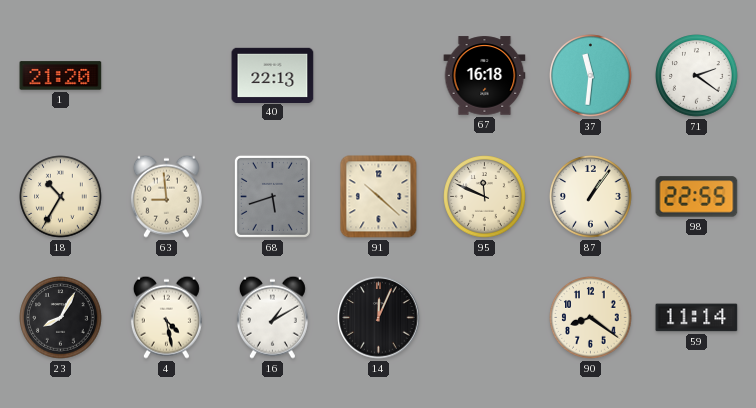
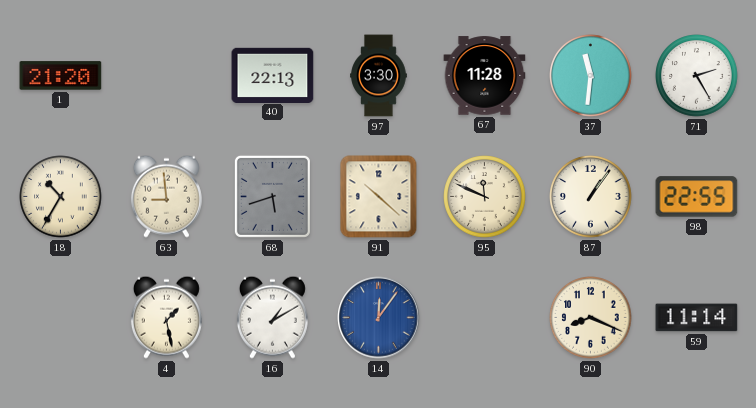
97: none -> 3:30 (379, 76)
67: 16:18 -> 11:28 (485, 76)
71: 2:21 -> 2:25 (697, 76)
23: 8:05 -> none (61, 318)
4: 4:28 -> 1:28 (166, 317)
14: 12:04 -> 12:06 (379, 318)
14 dial: black -> blue (379, 318)
90: 8:21 -> 8:19 (591, 318)
